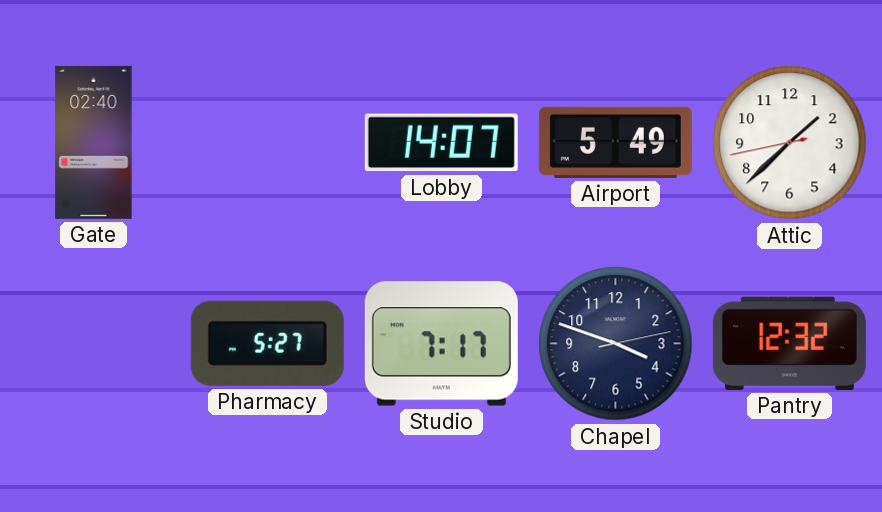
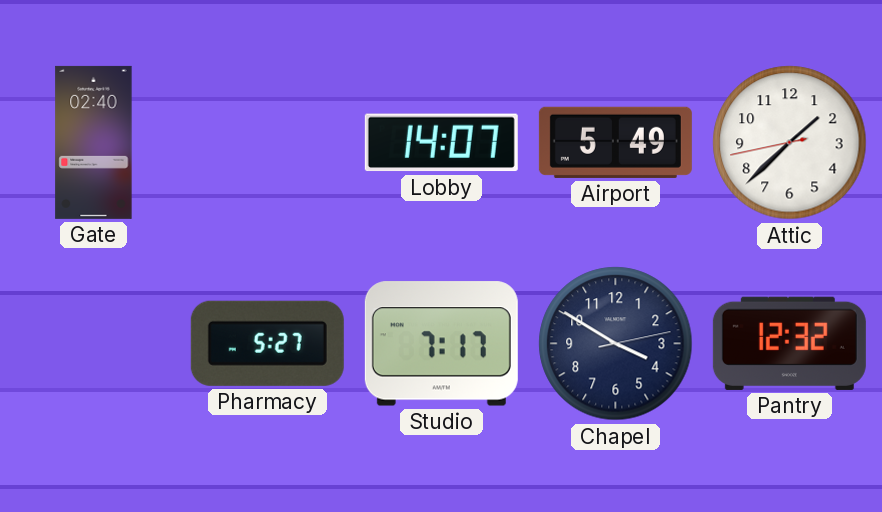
Chapel: 3:48 -> 3:50 (616, 344)
